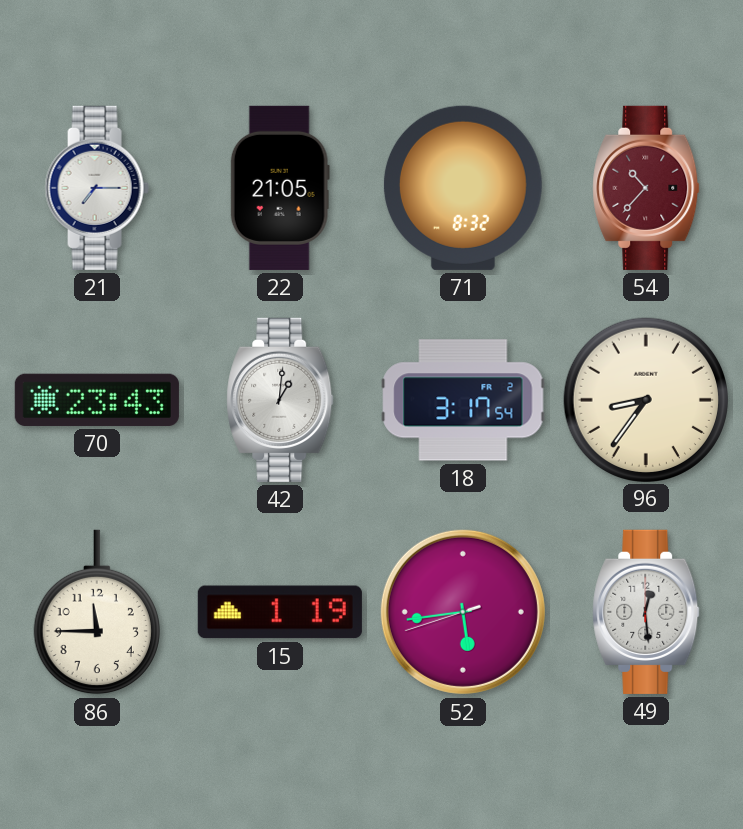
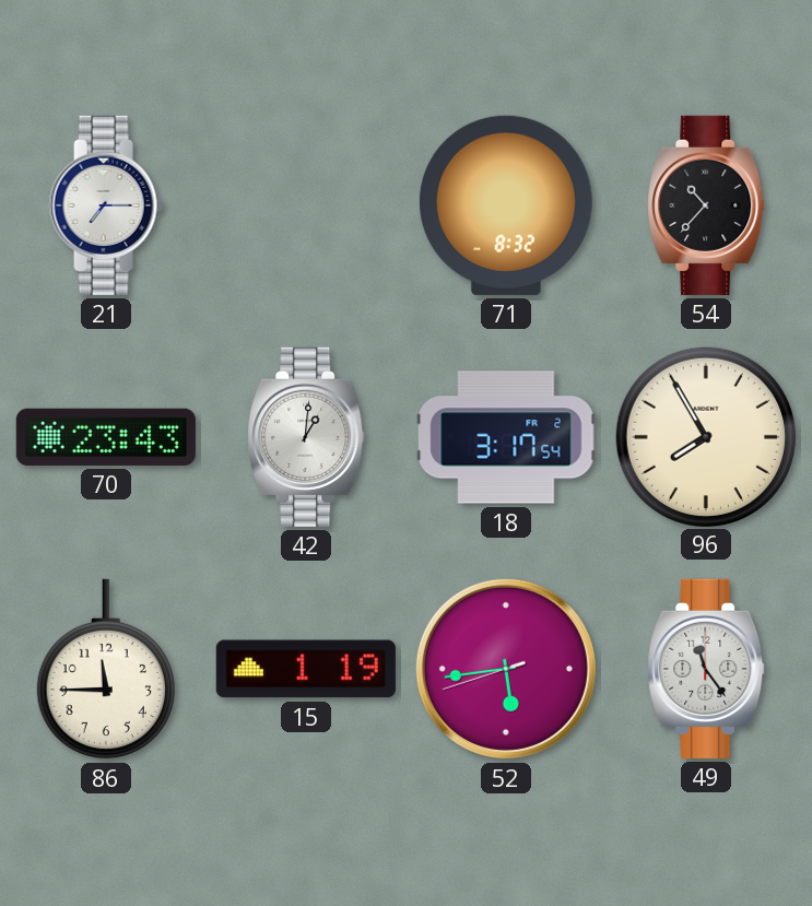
22: 21:05 -> none (280, 188)
54 dial: burgundy -> black (706, 205)
96: 8:36 -> 7:55 (705, 436)
49: 12:29 -> 11:24 (706, 669)
